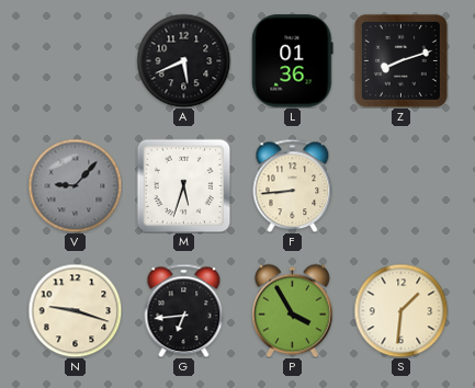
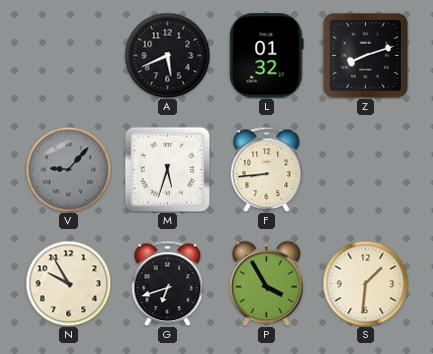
L: 01:36 -> 01:32 (267, 56)
N: 9:18 -> 9:55 (68, 283)
G: 6:44 -> 6:42 (168, 283)
